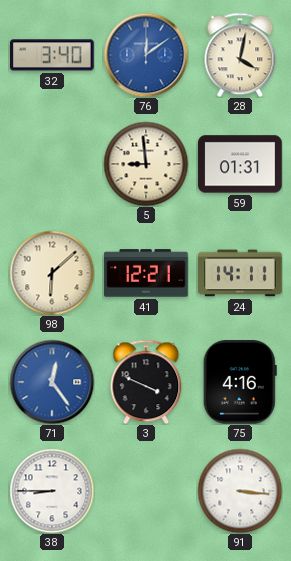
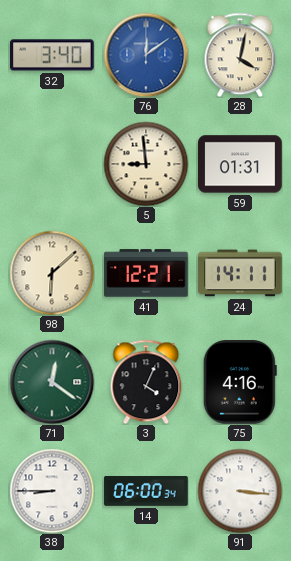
71: 12:24 -> 12:21 (52, 382)
71 dial: blue -> green (52, 382)
3: 3:49 -> 4:04 (146, 382)
14: none -> 06:00 (146, 492)
